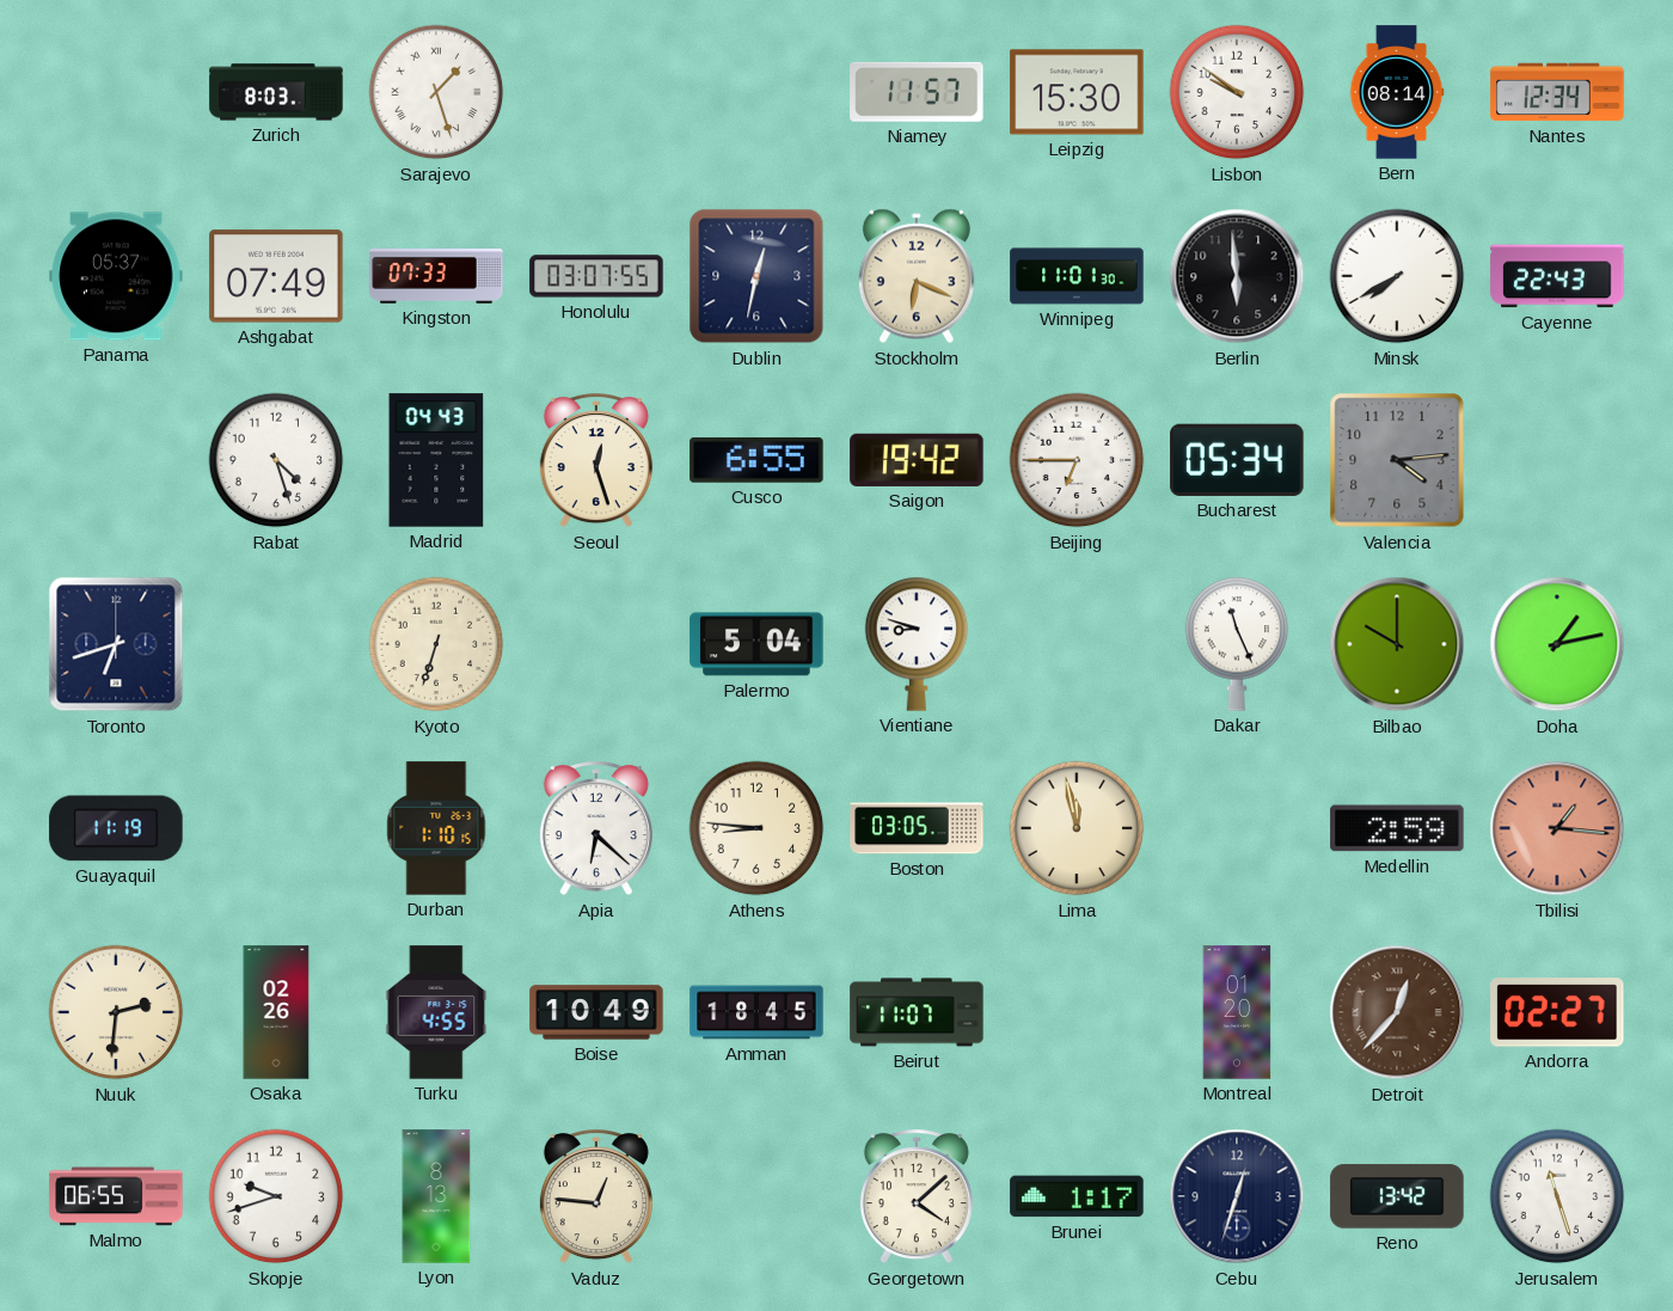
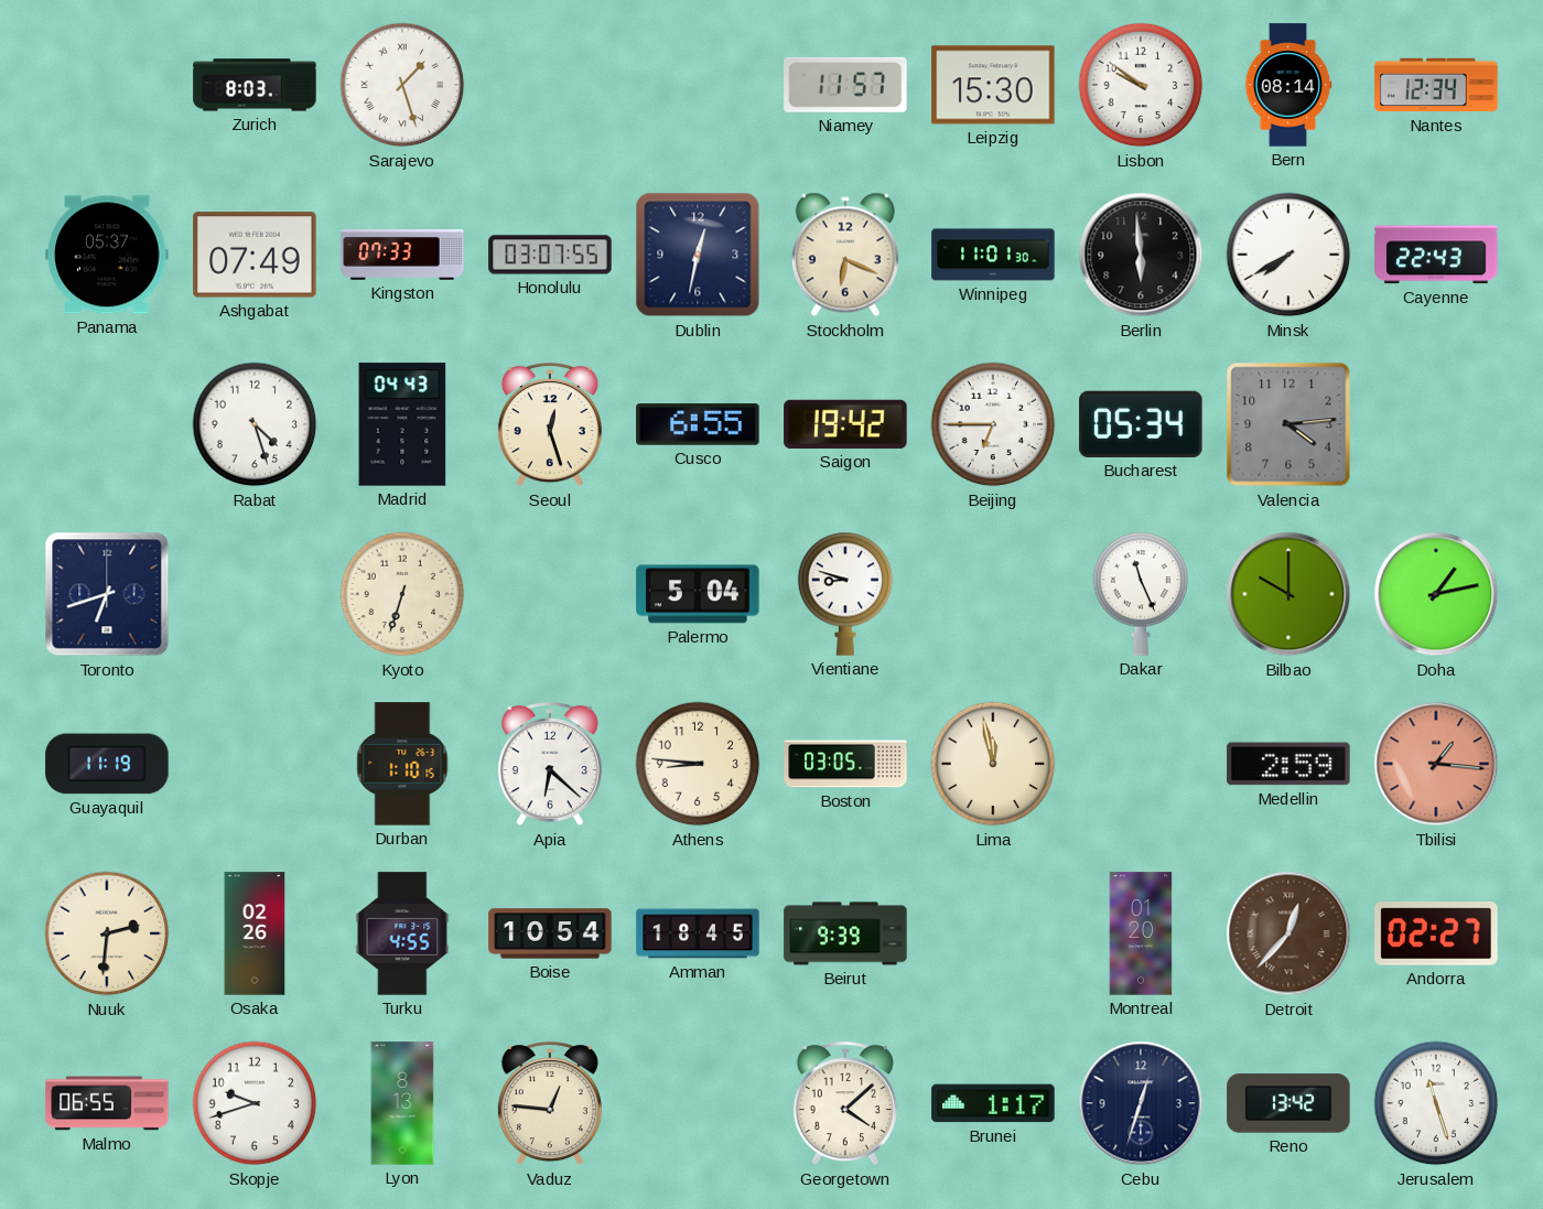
Boise: 10:49 -> 10:54 (550, 933)
Beirut: 11:07 -> 9:39 (845, 933)
